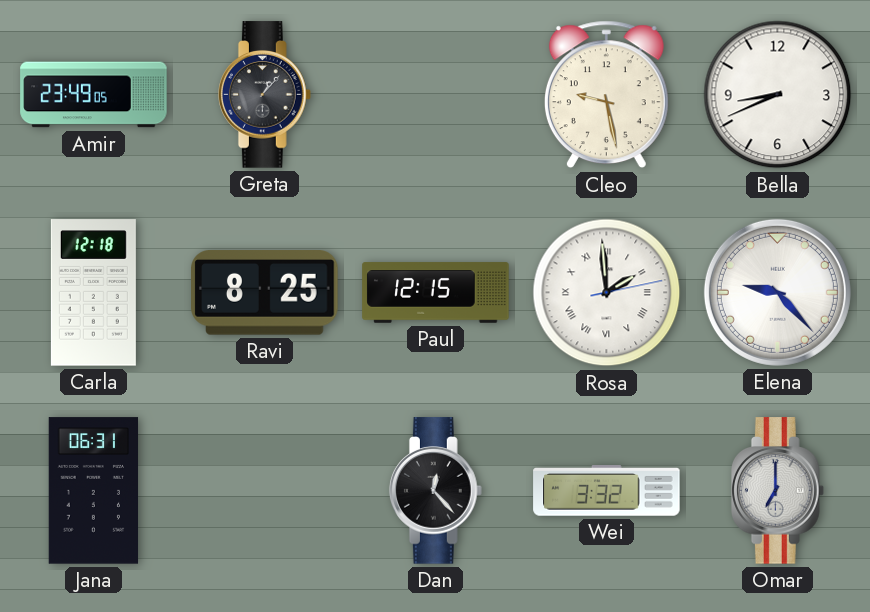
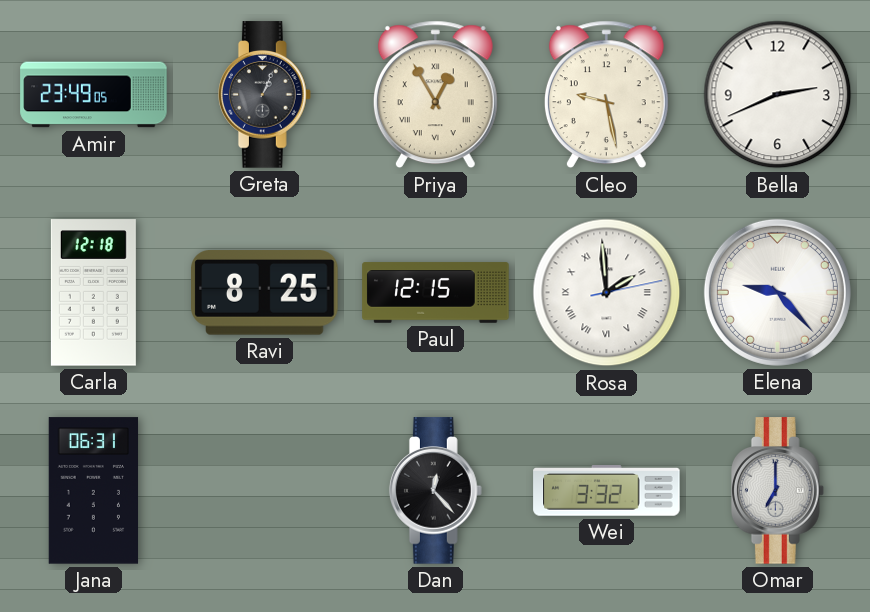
Greta: 1:07 -> 1:04 (265, 95)
Priya: none -> 12:55 (435, 95)
Bella: 8:41 -> 2:41 (778, 95)
